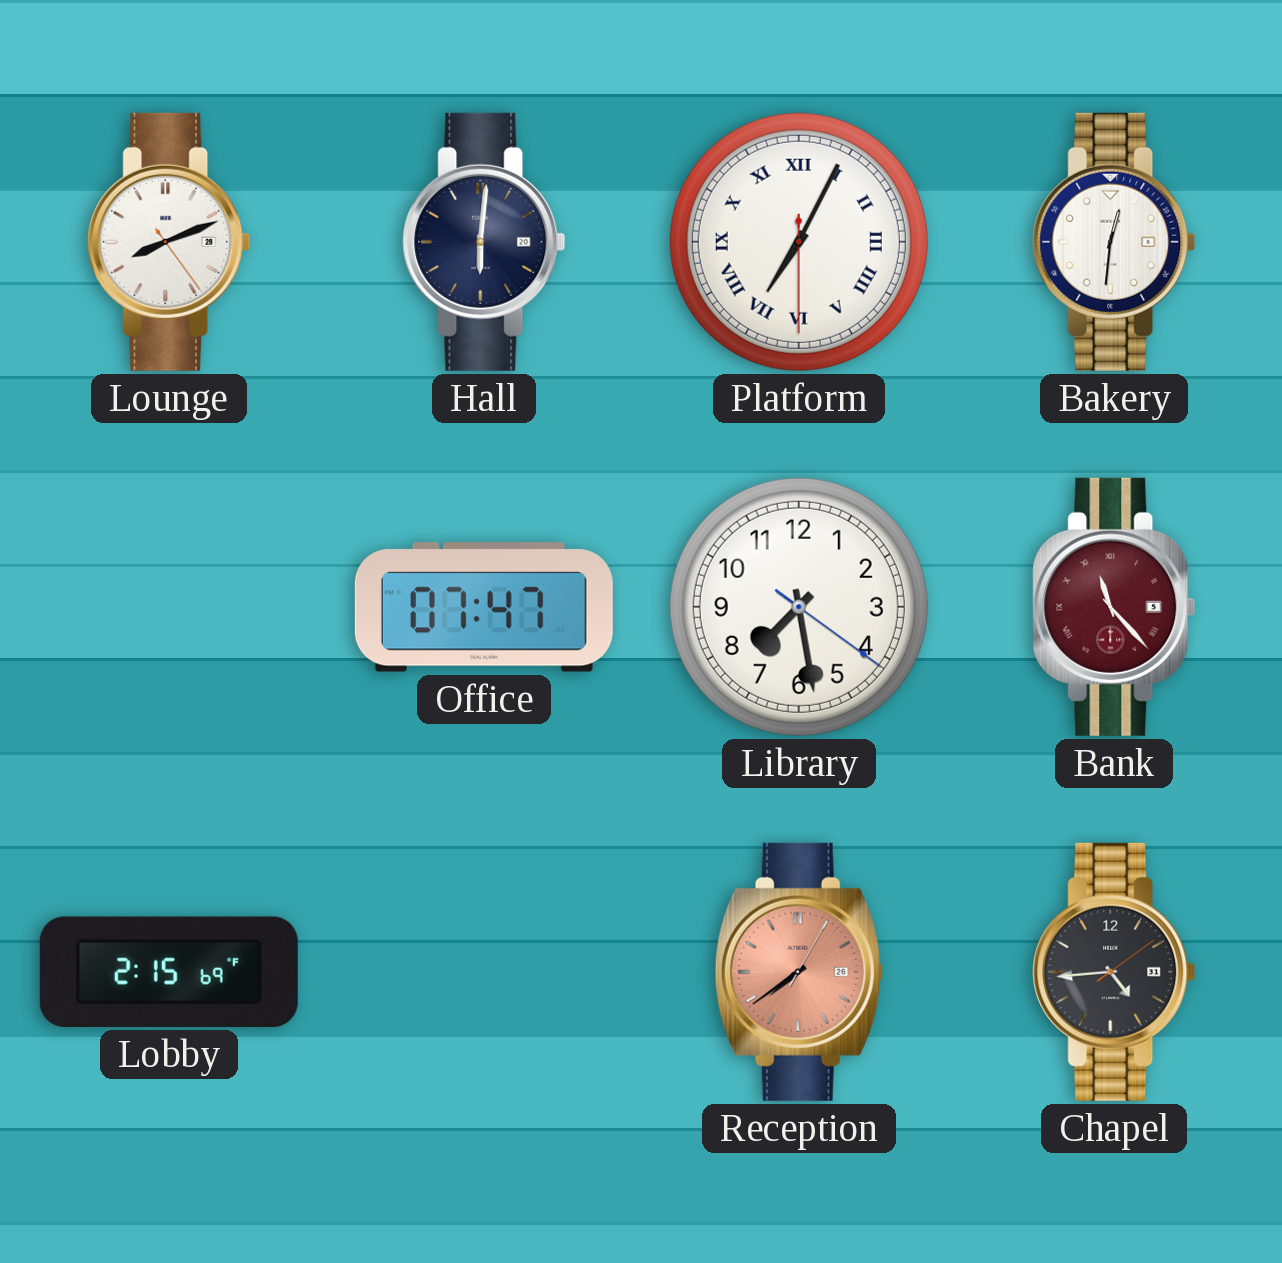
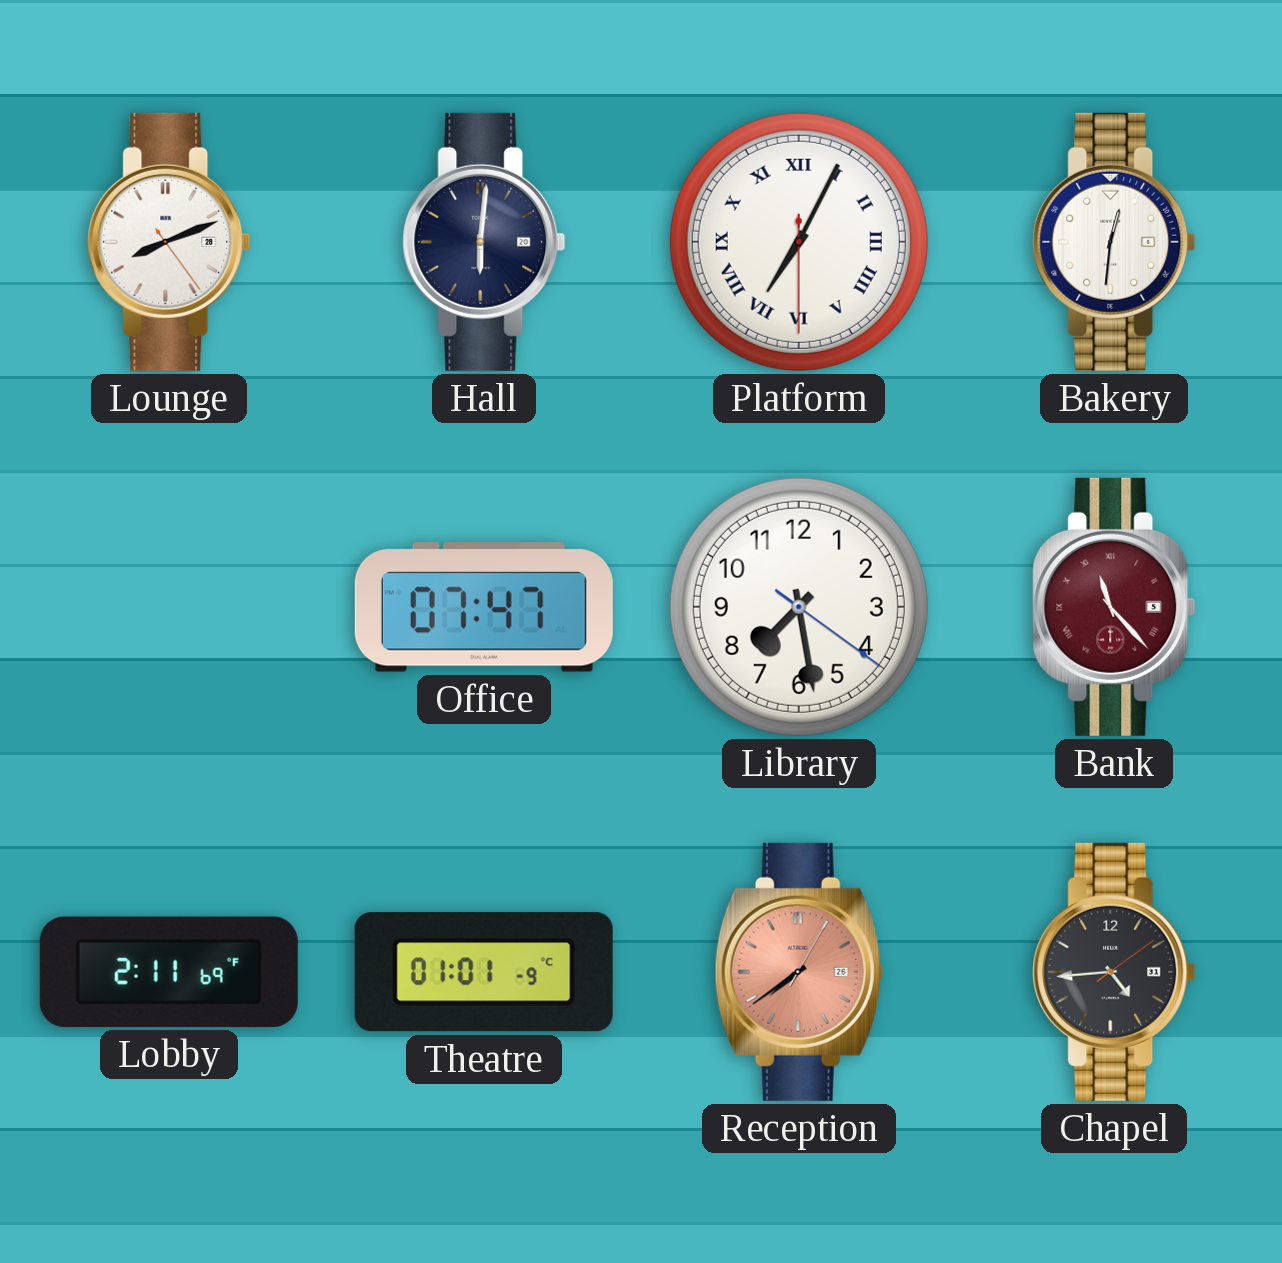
Lobby: 2:15 -> 2:11 (169, 972)
Theatre: none -> 01:01 (484, 972)
